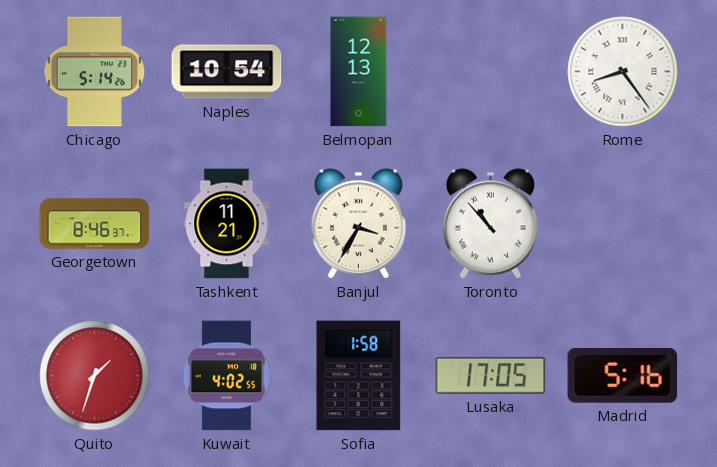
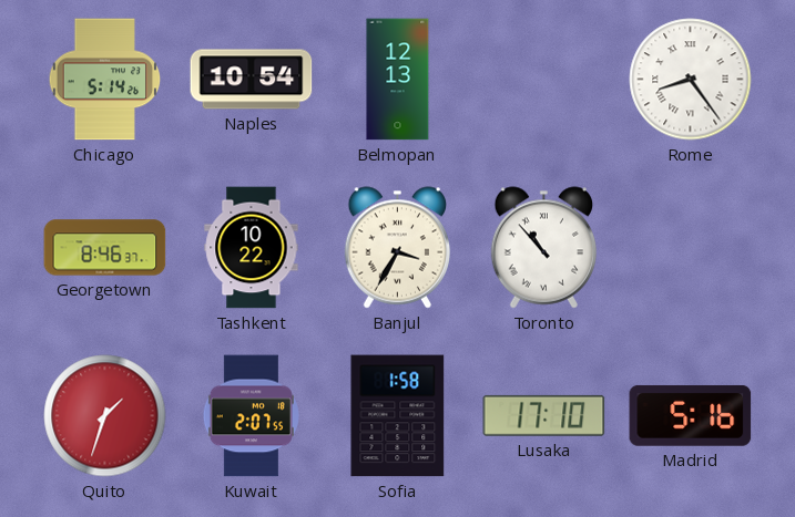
Tashkent: 11:21 -> 10:22 (252, 248)
Kuwait: 4:02 -> 2:07 (251, 416)
Lusaka: 17:05 -> 17:10 (544, 415)
